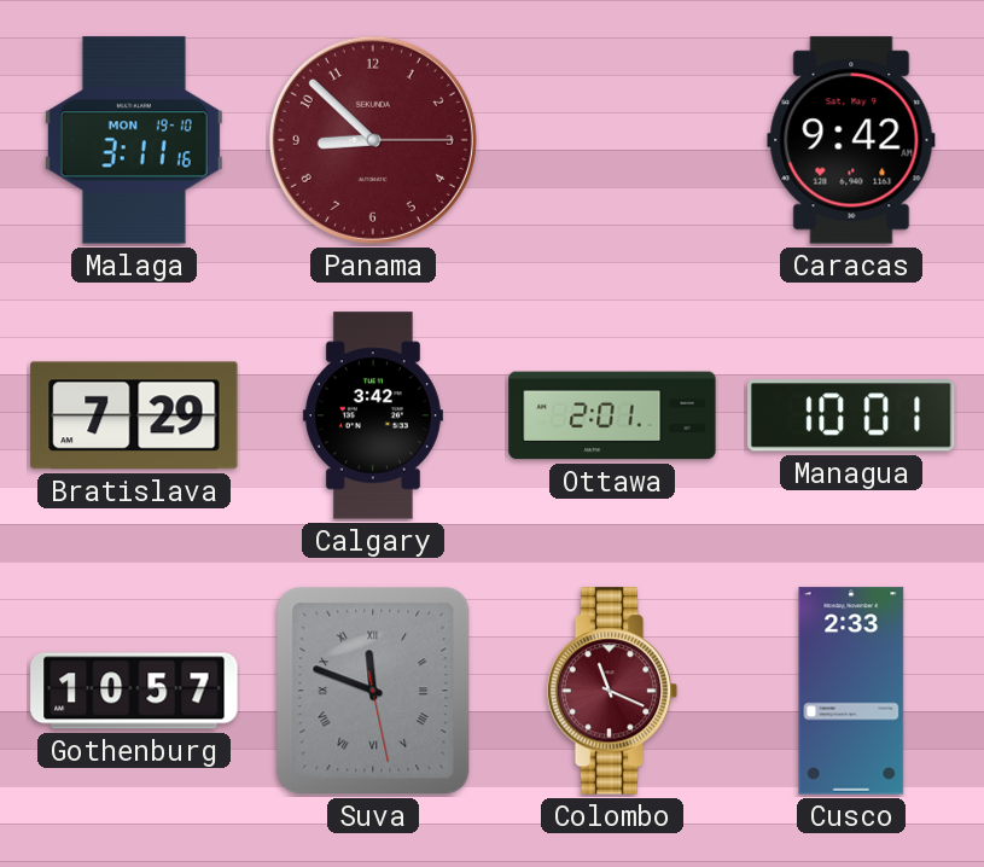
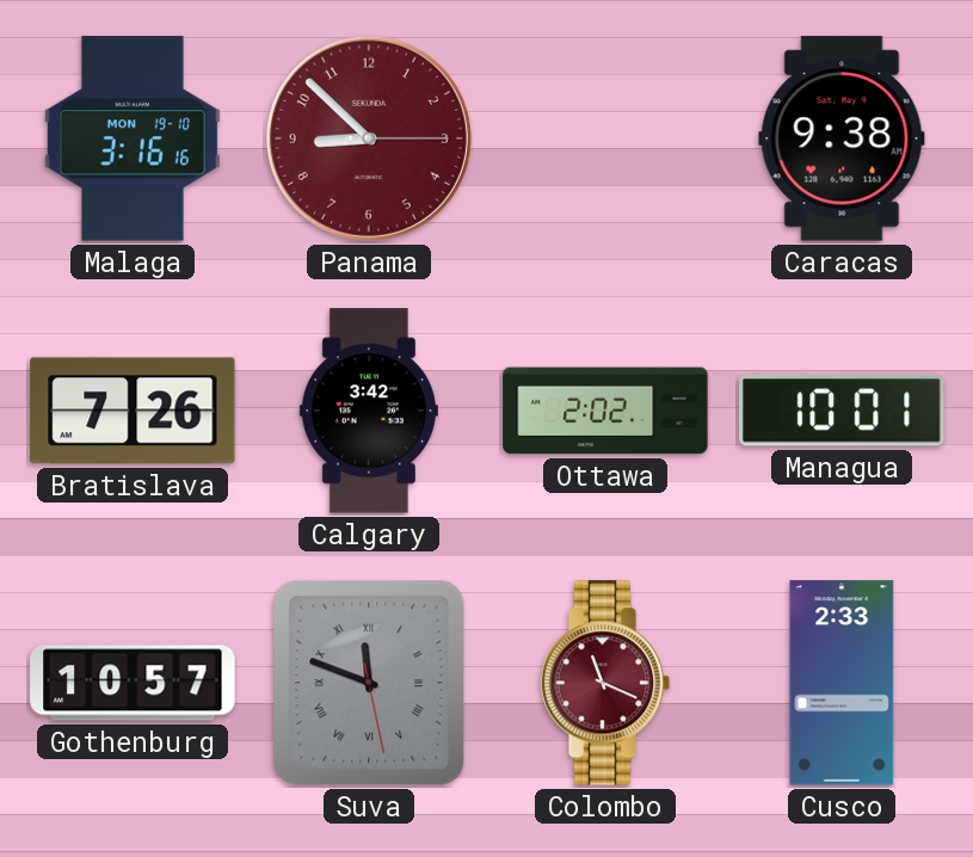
Malaga: 3:11 -> 3:16 (133, 138)
Caracas: 9:42 -> 9:38 (842, 138)
Bratislava: 7:29 -> 7:26 (133, 411)
Ottawa: 2:01 -> 2:02 (605, 411)
